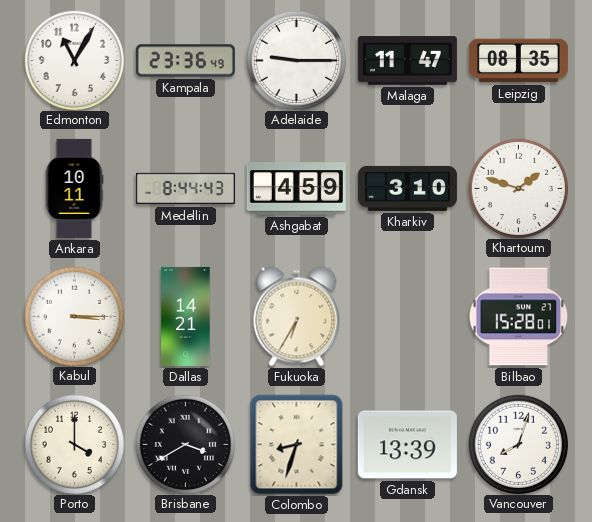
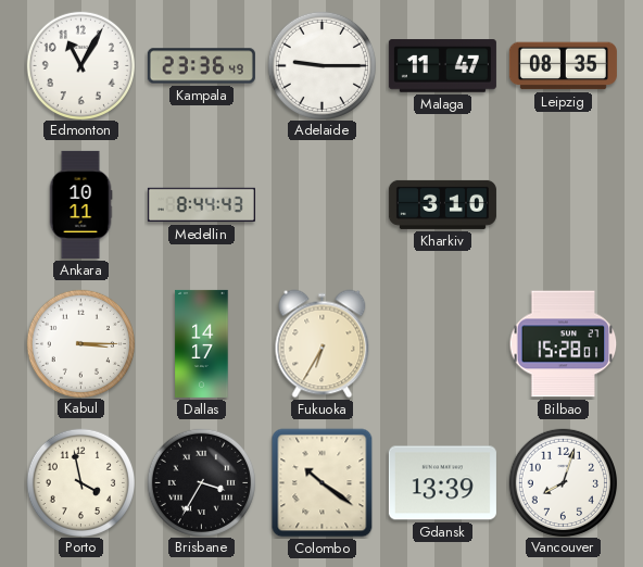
Ashgabat: 4:59 -> none (296, 189)
Khartoum: 1:48 -> none (518, 188)
Dallas: 14:21 -> 14:17 (202, 343)
Porto: 4:00 -> 3:58 (80, 482)
Brisbane: 3:40 -> 3:35 (201, 482)
Colombo: 8:33 -> 10:21 (323, 483)
